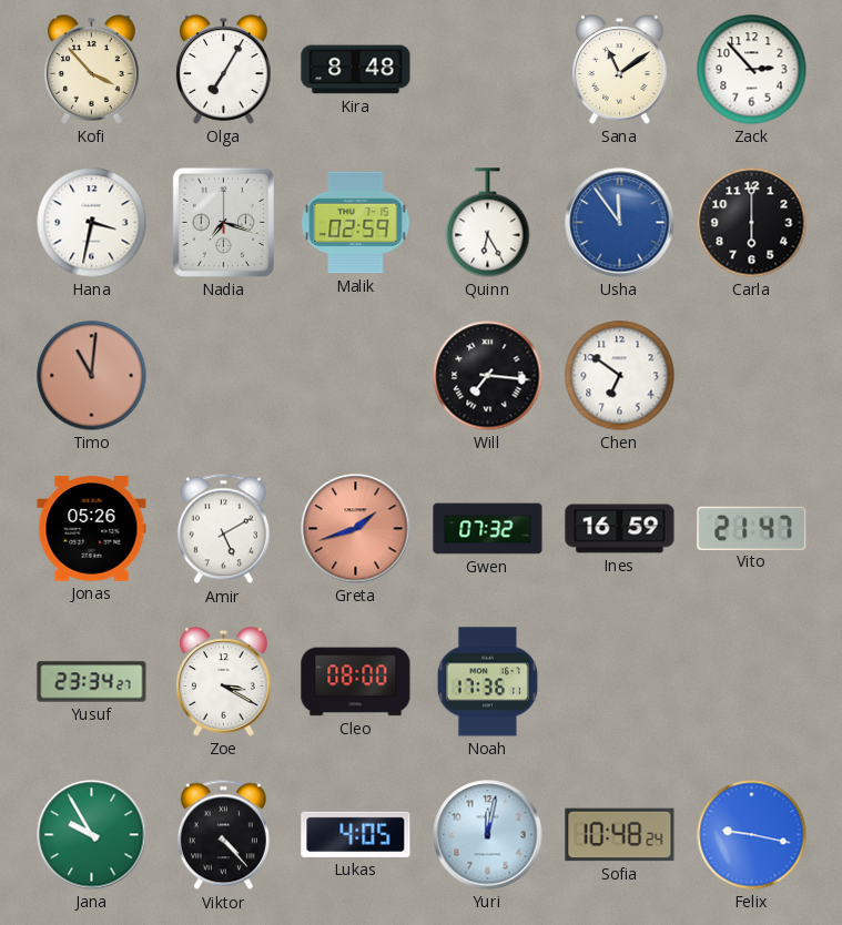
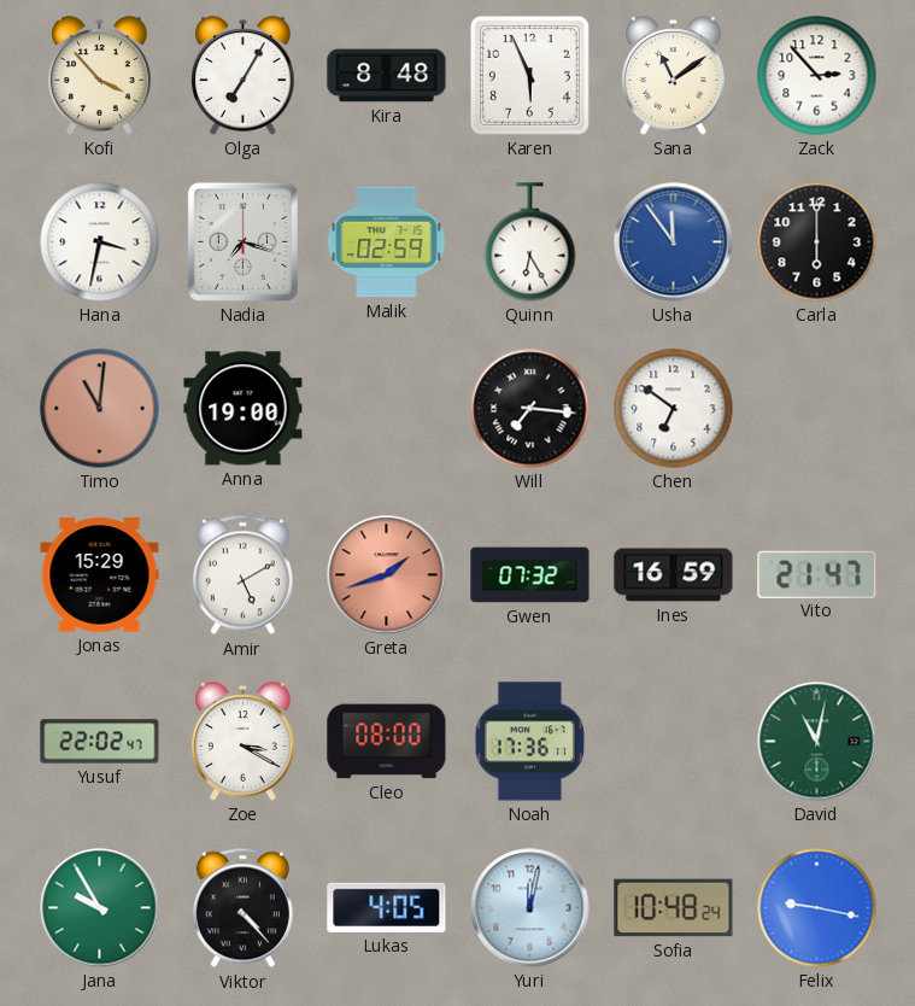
Karen: none -> 5:56 (529, 75)
Anna: none -> 19:00 (244, 409)
Jonas: 05:26 -> 15:29 (100, 575)
Yusuf: 23:34 -> 22:02 (100, 742)
David: none -> 11:02 (817, 742)
